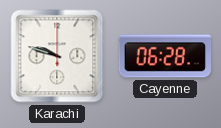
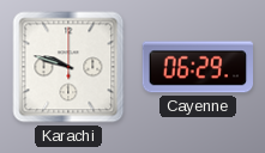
Cayenne: 06:28 -> 06:29 (198, 67)
